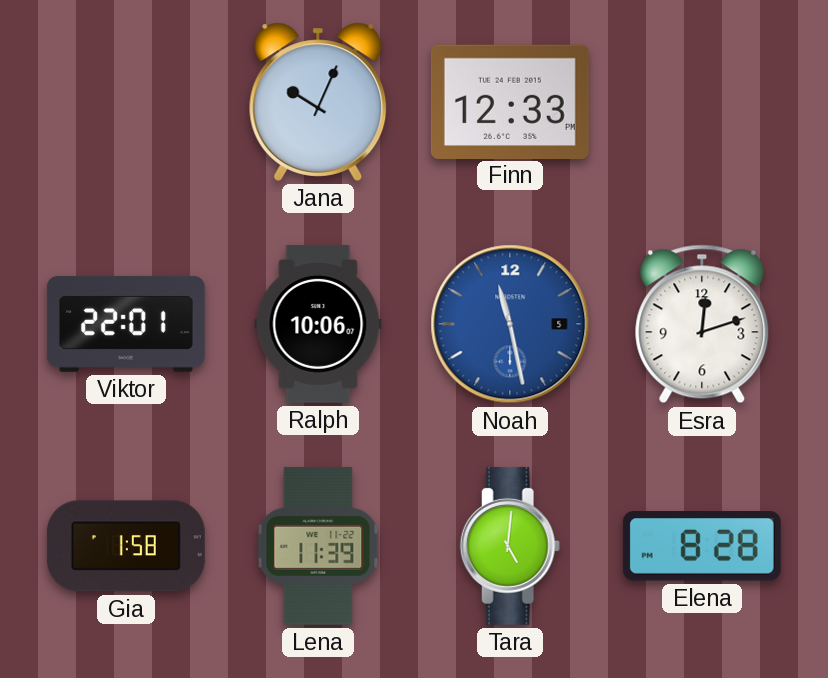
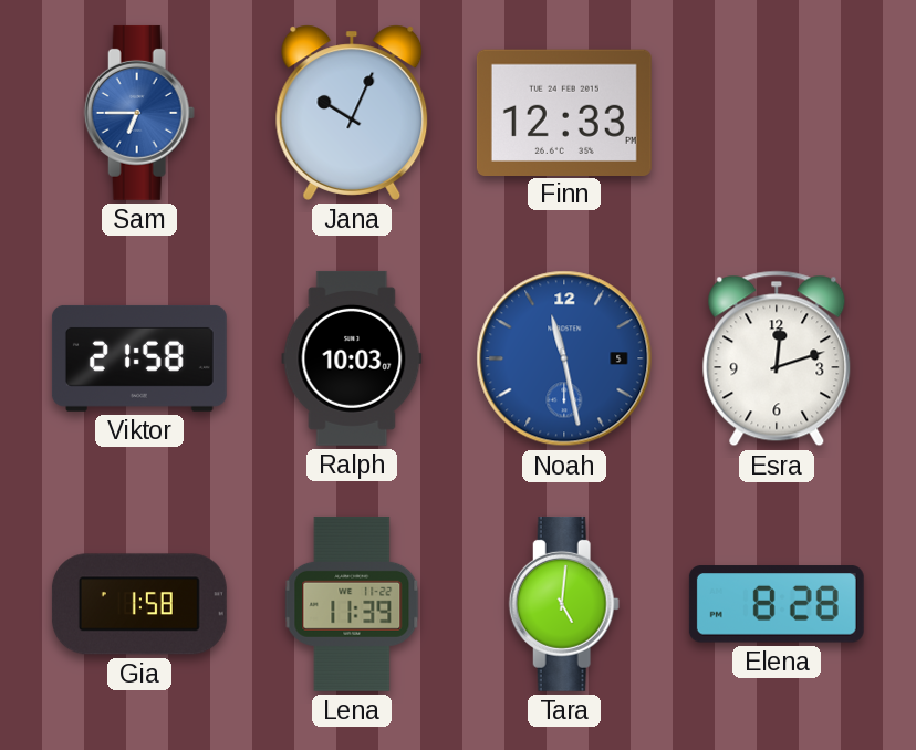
Sam: none -> 6:45 (139, 113)
Viktor: 22:01 -> 21:58 (139, 358)
Ralph: 10:06 -> 10:03 (352, 358)
